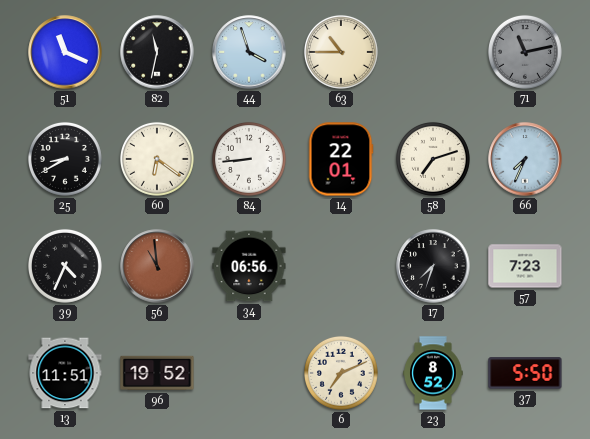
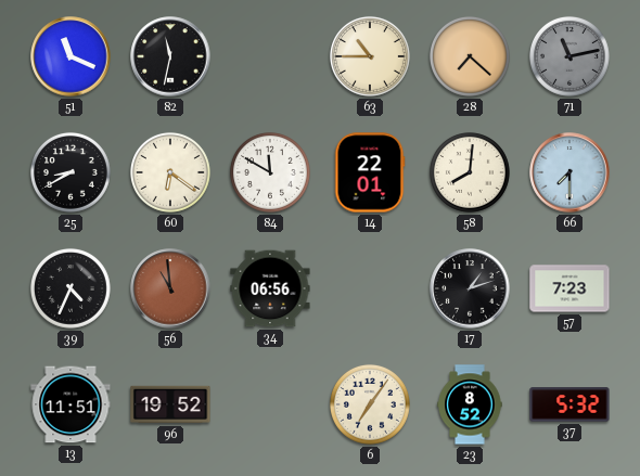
44: 3:57 -> none (249, 52)
28: none -> 7:22 (470, 56)
84: 8:44 -> 11:50 (270, 172)
58: 7:12 -> 8:01 (470, 172)
66: 7:34 -> 7:30 (569, 172)
17: 7:33 -> 1:12 (470, 288)
6: 7:11 -> 7:06 (370, 404)
37: 5:50 -> 5:32 (569, 404)
